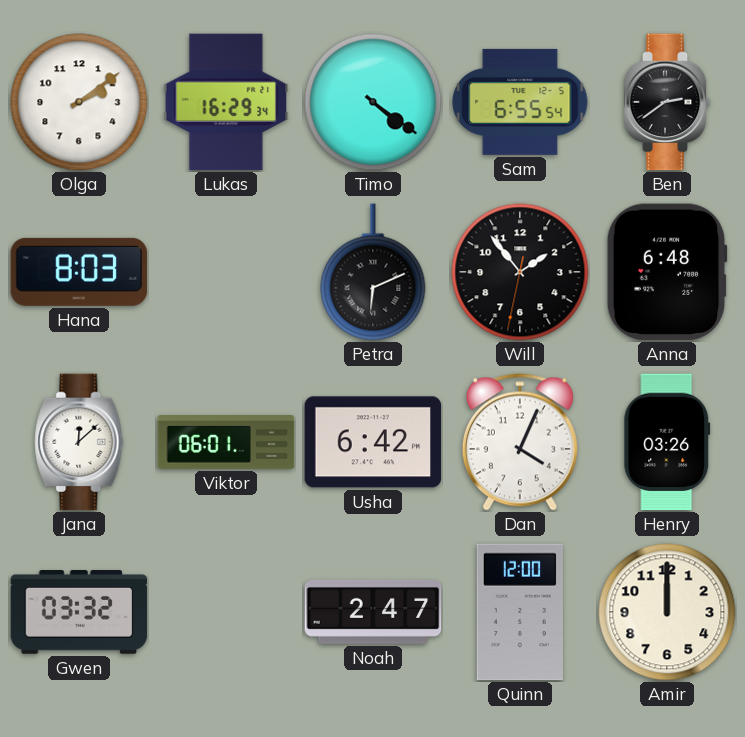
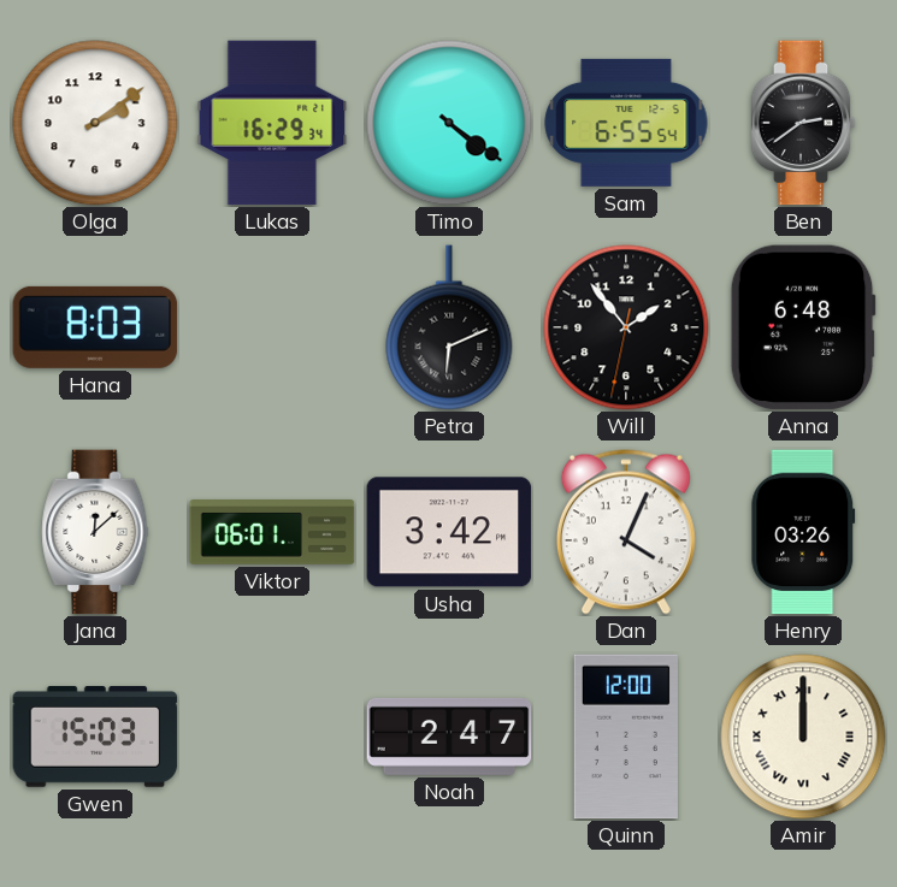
Usha: 6:42 -> 3:42 (449, 532)
Gwen: 03:32 -> 15:03 (95, 737)
Amir numerals: Arabic -> Roman (803, 737)
